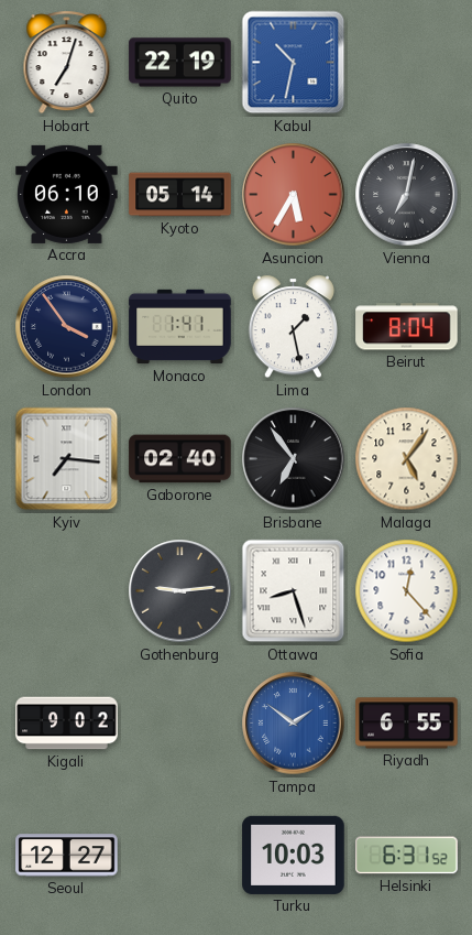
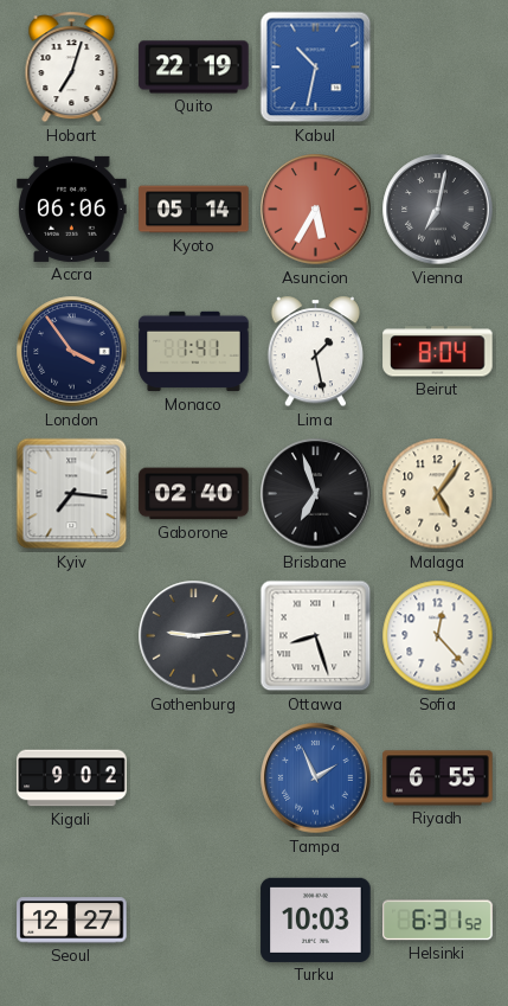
Accra: 06:10 -> 06:06 (72, 209)
Brisbane: 6:54 -> 6:57 (316, 494)
Tampa: 1:51 -> 1:56 (316, 778)
